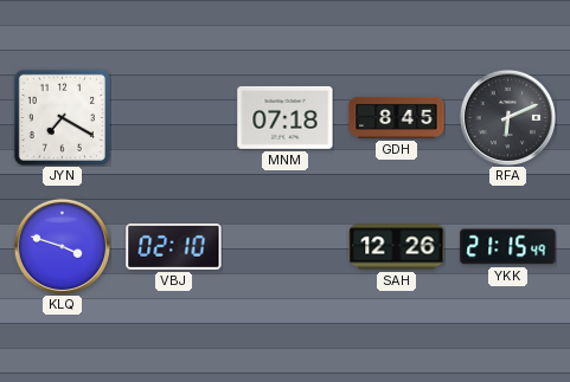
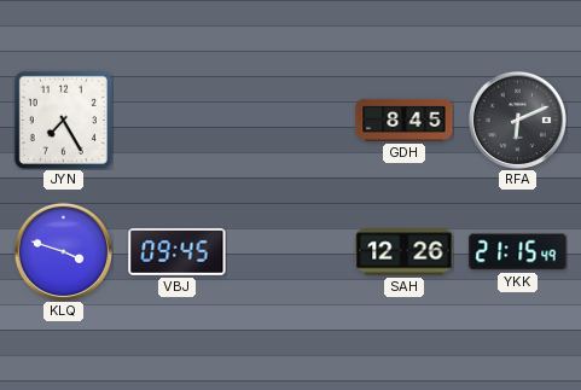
JYN: 7:20 -> 7:25 (63, 120)
MNM: 07:18 -> none (286, 117)
VBJ: 02:10 -> 09:45 (178, 251)
